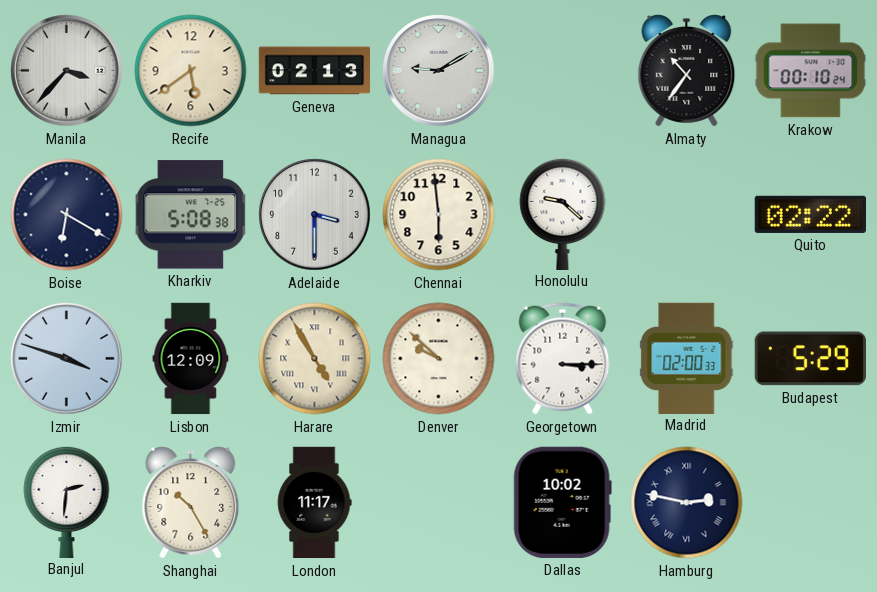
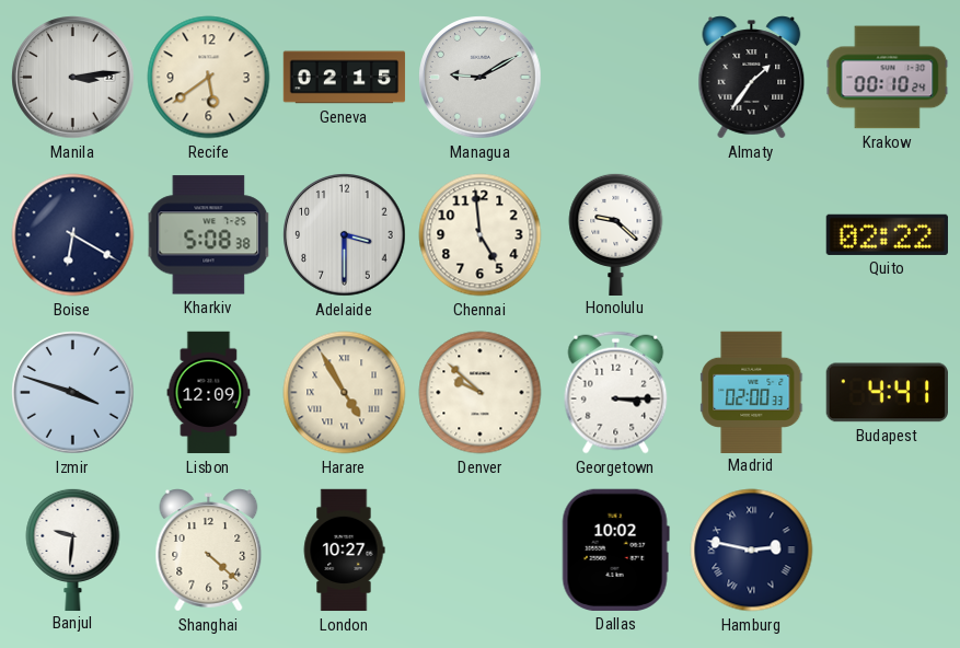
Manila: 3:37 -> 3:14 (73, 78)
Geneva: 02:13 -> 02:15 (345, 78)
Almaty: 10:36 -> 1:36 (752, 78)
Chennai: 5:59 -> 4:59 (481, 235)
Budapest: 5:29 -> 4:41 (887, 393)
Banjul: 2:31 -> 9:31 (73, 548)
Shanghai: 10:25 -> 4:22 (209, 551)
London: 11:17 -> 10:27 (344, 551)
